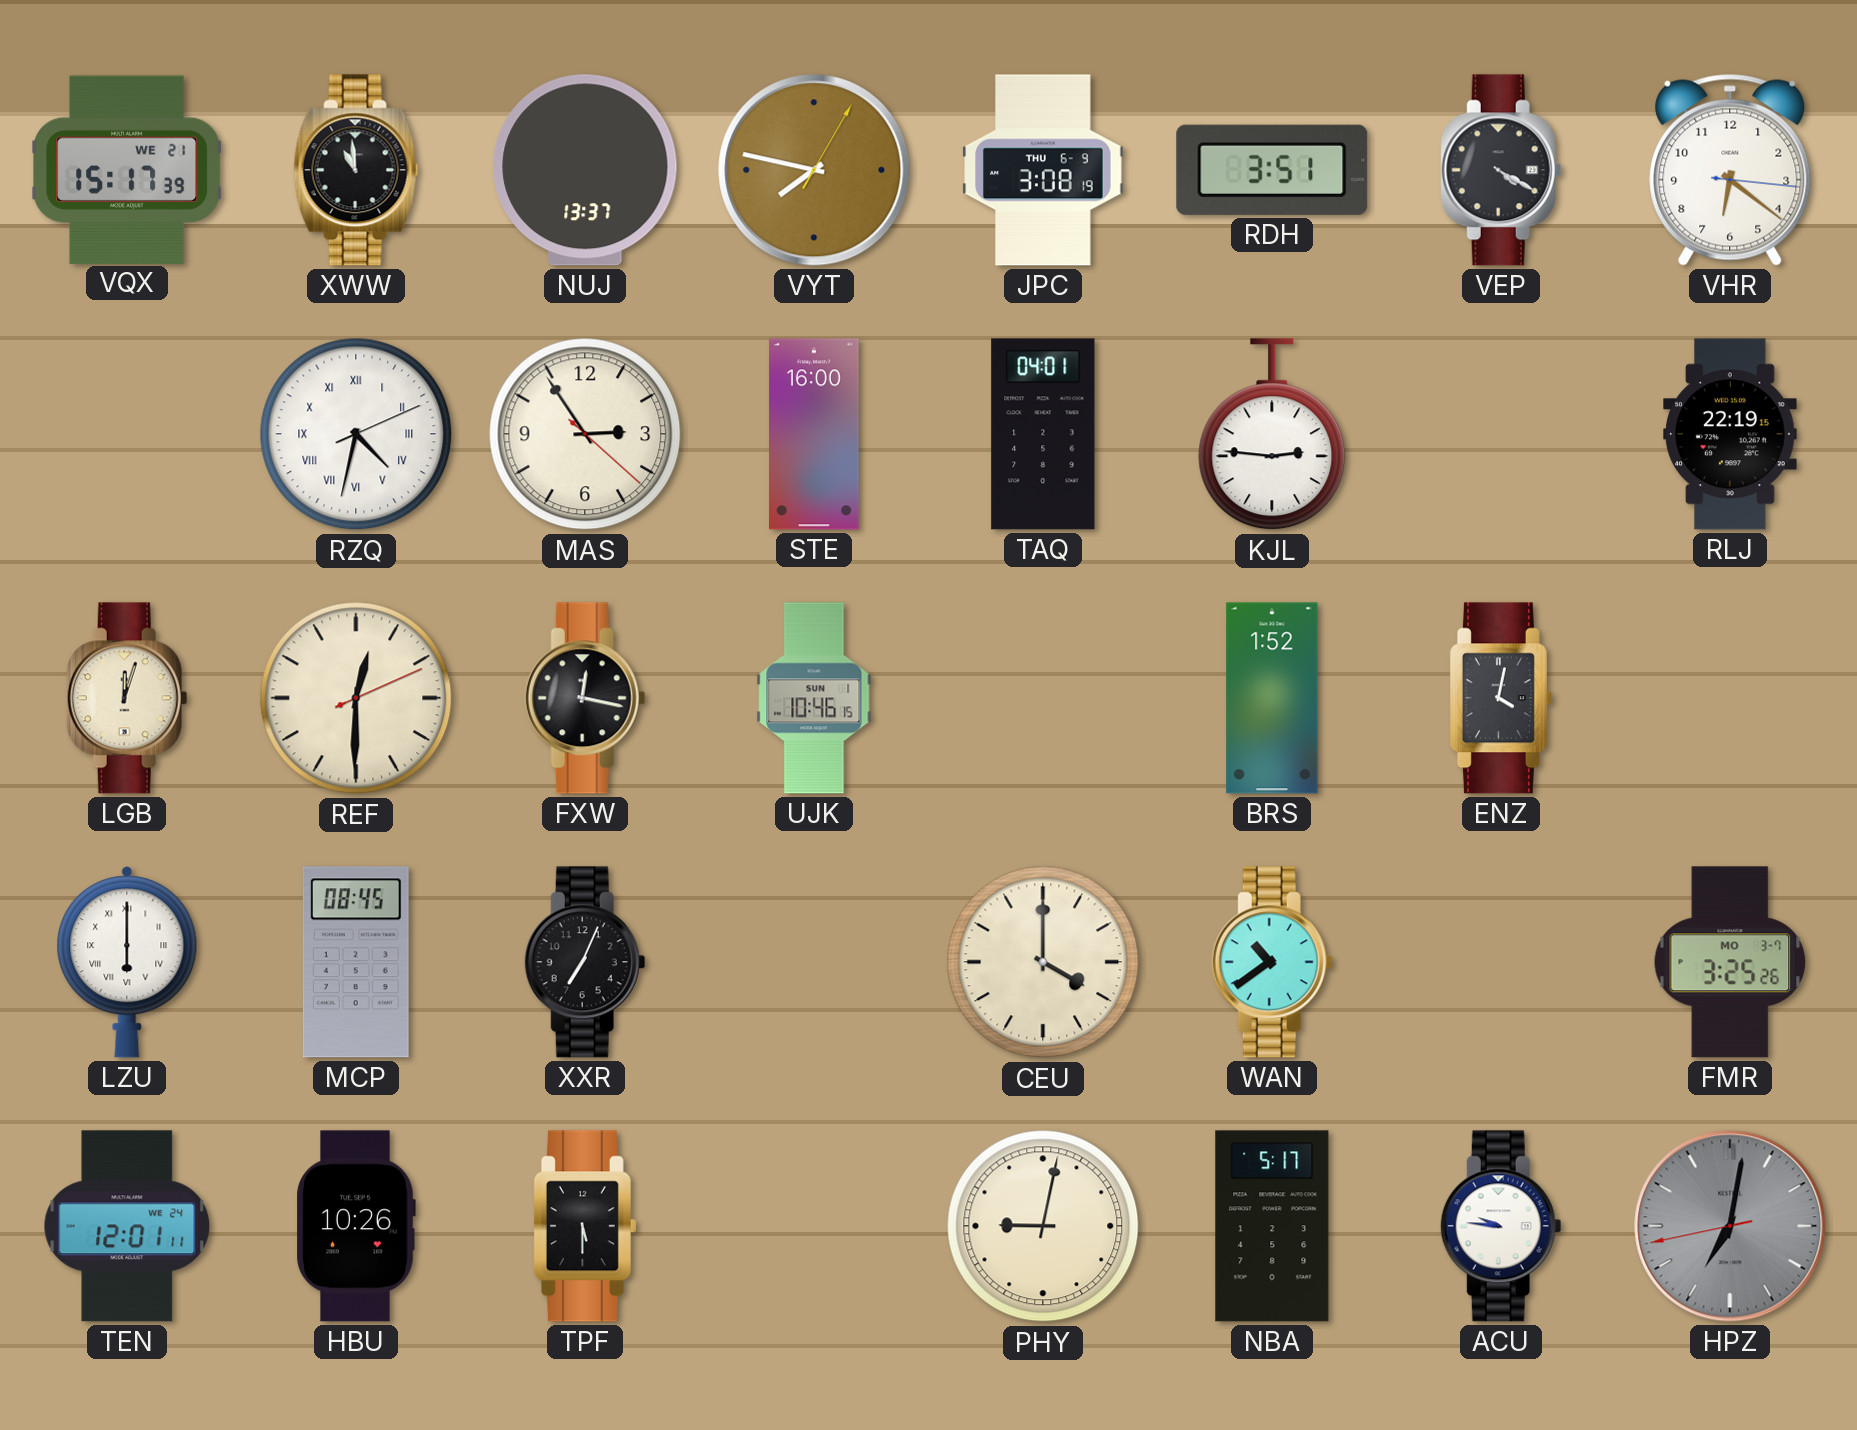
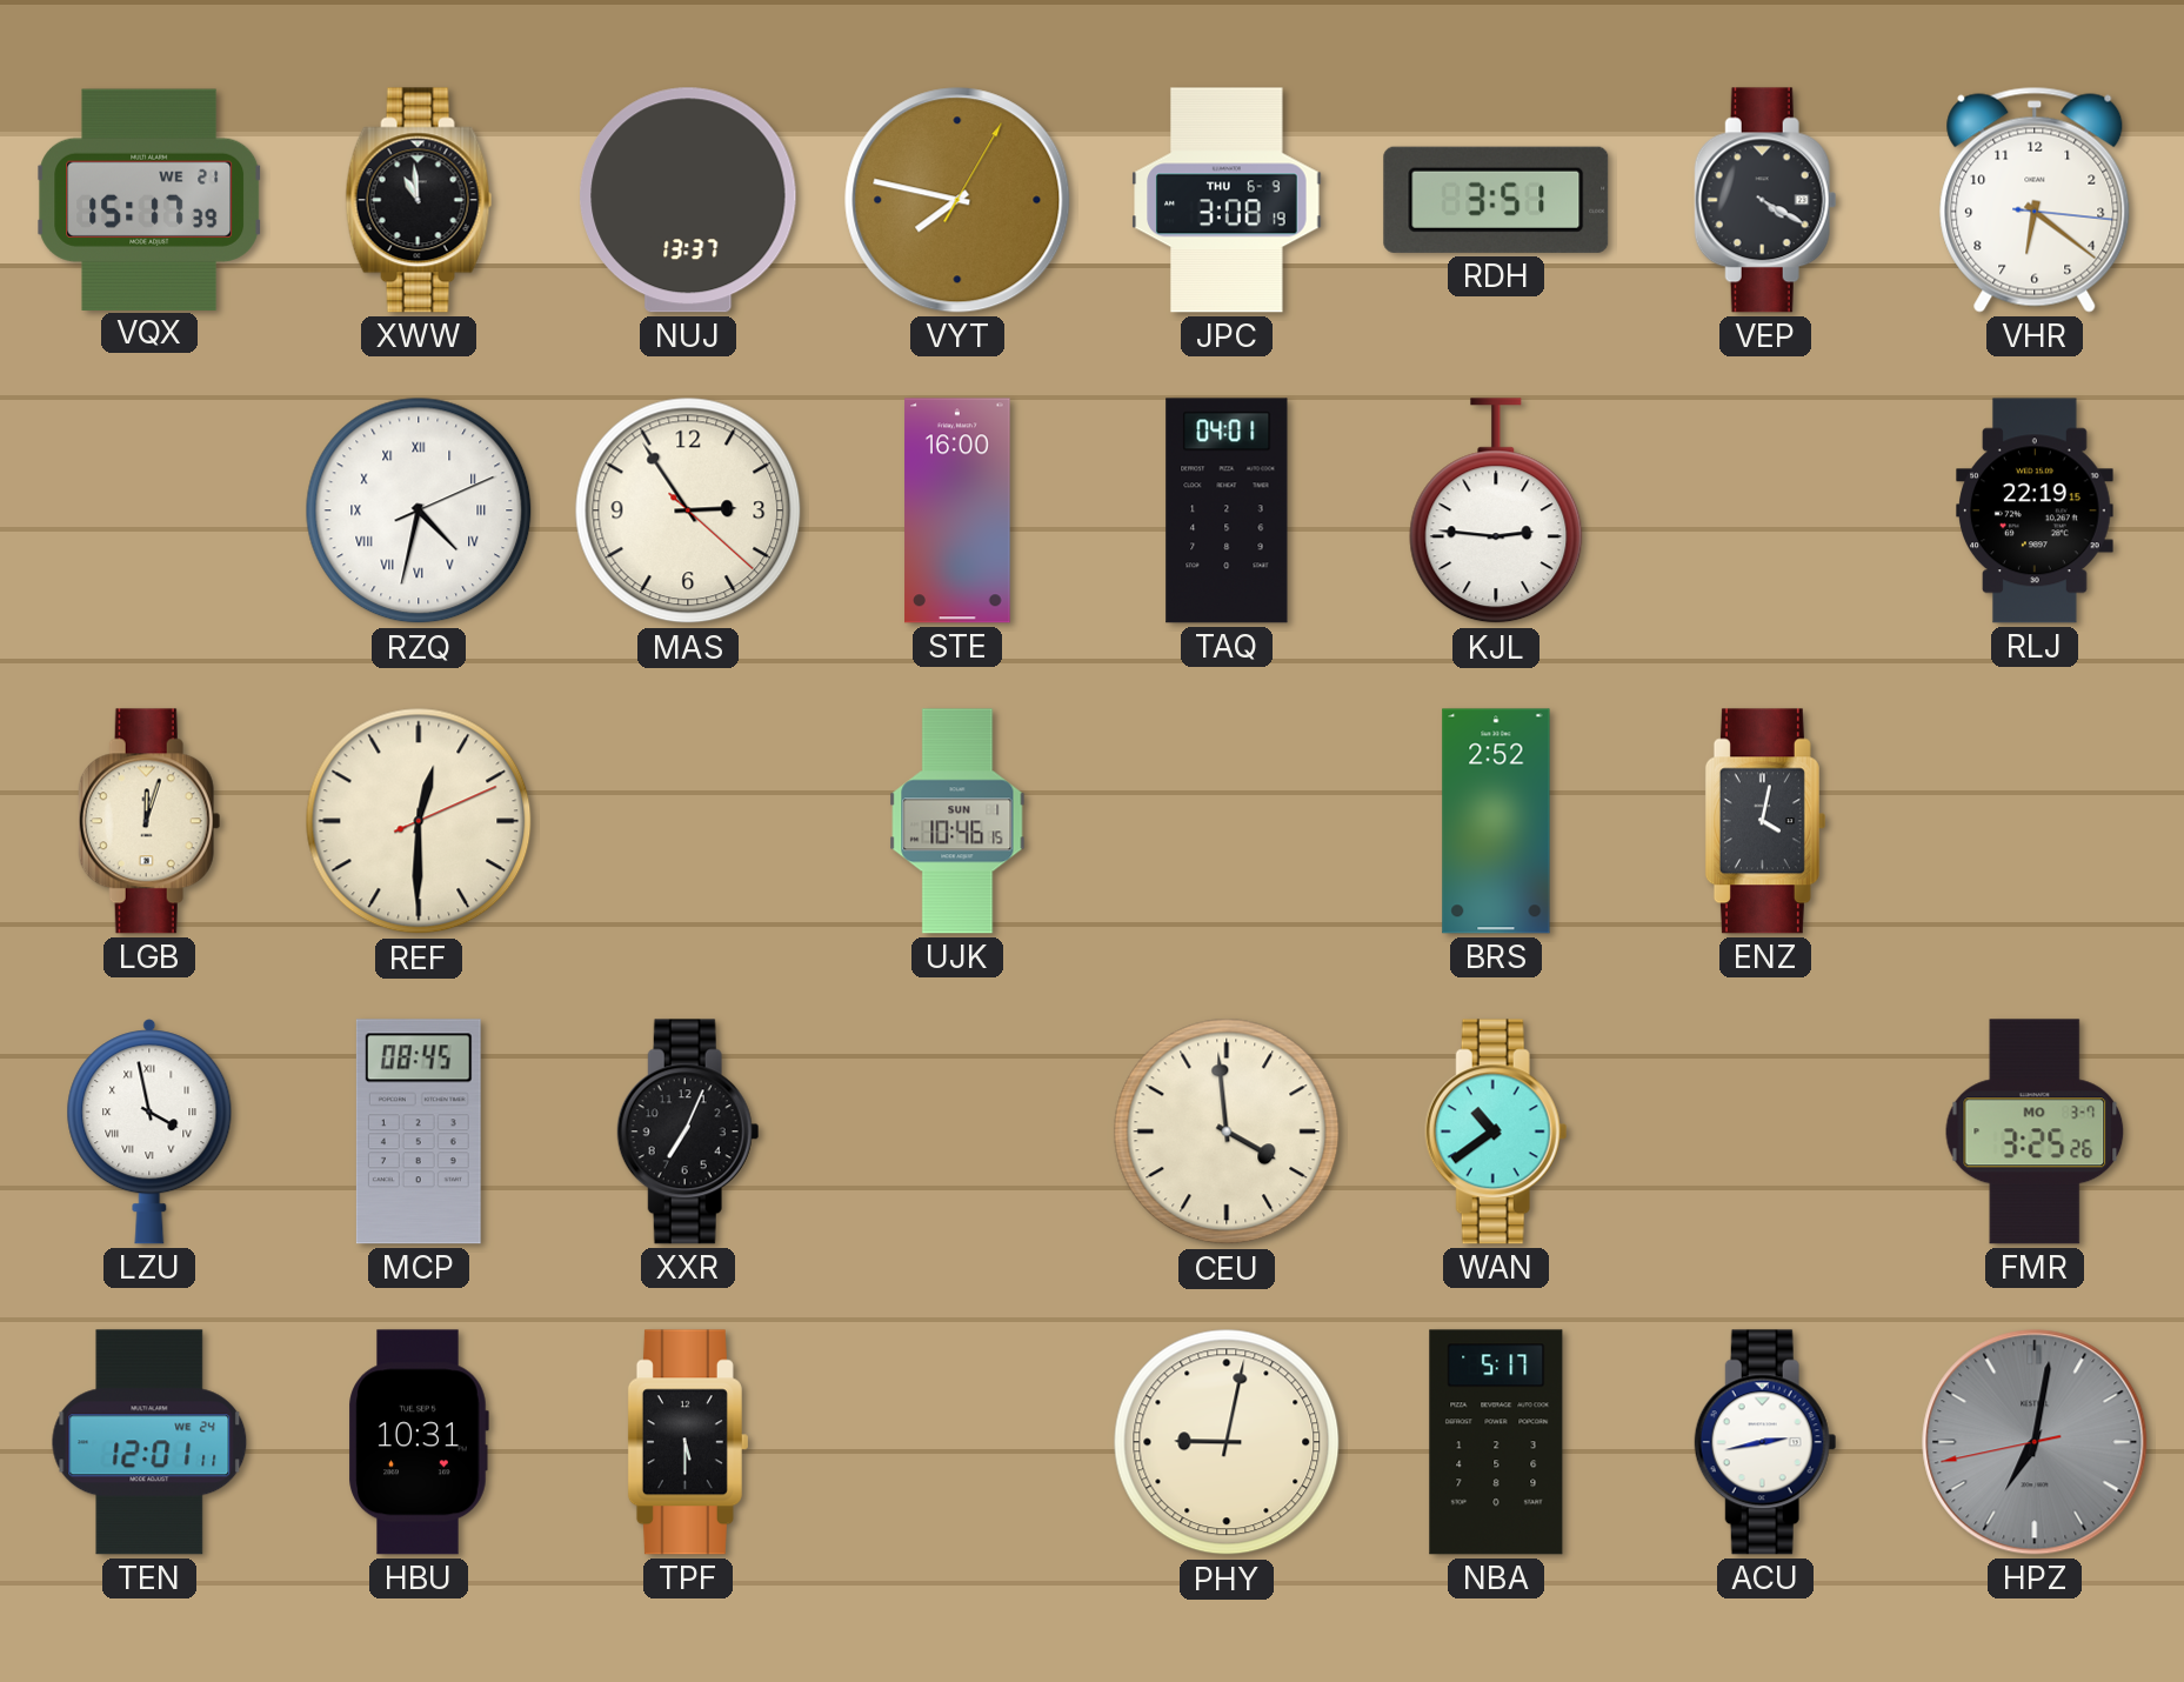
FXW: 12:17 -> none (585, 698)
BRS: 1:52 -> 2:52 (1496, 821)
LZU: 6:00 -> 3:58 (149, 1132)
CEU: 4:00 -> 3:59 (1227, 1132)
HBU: 10:26 -> 10:31 (419, 1442)
ACU: 9:46 -> 2:43 (1765, 1442)
